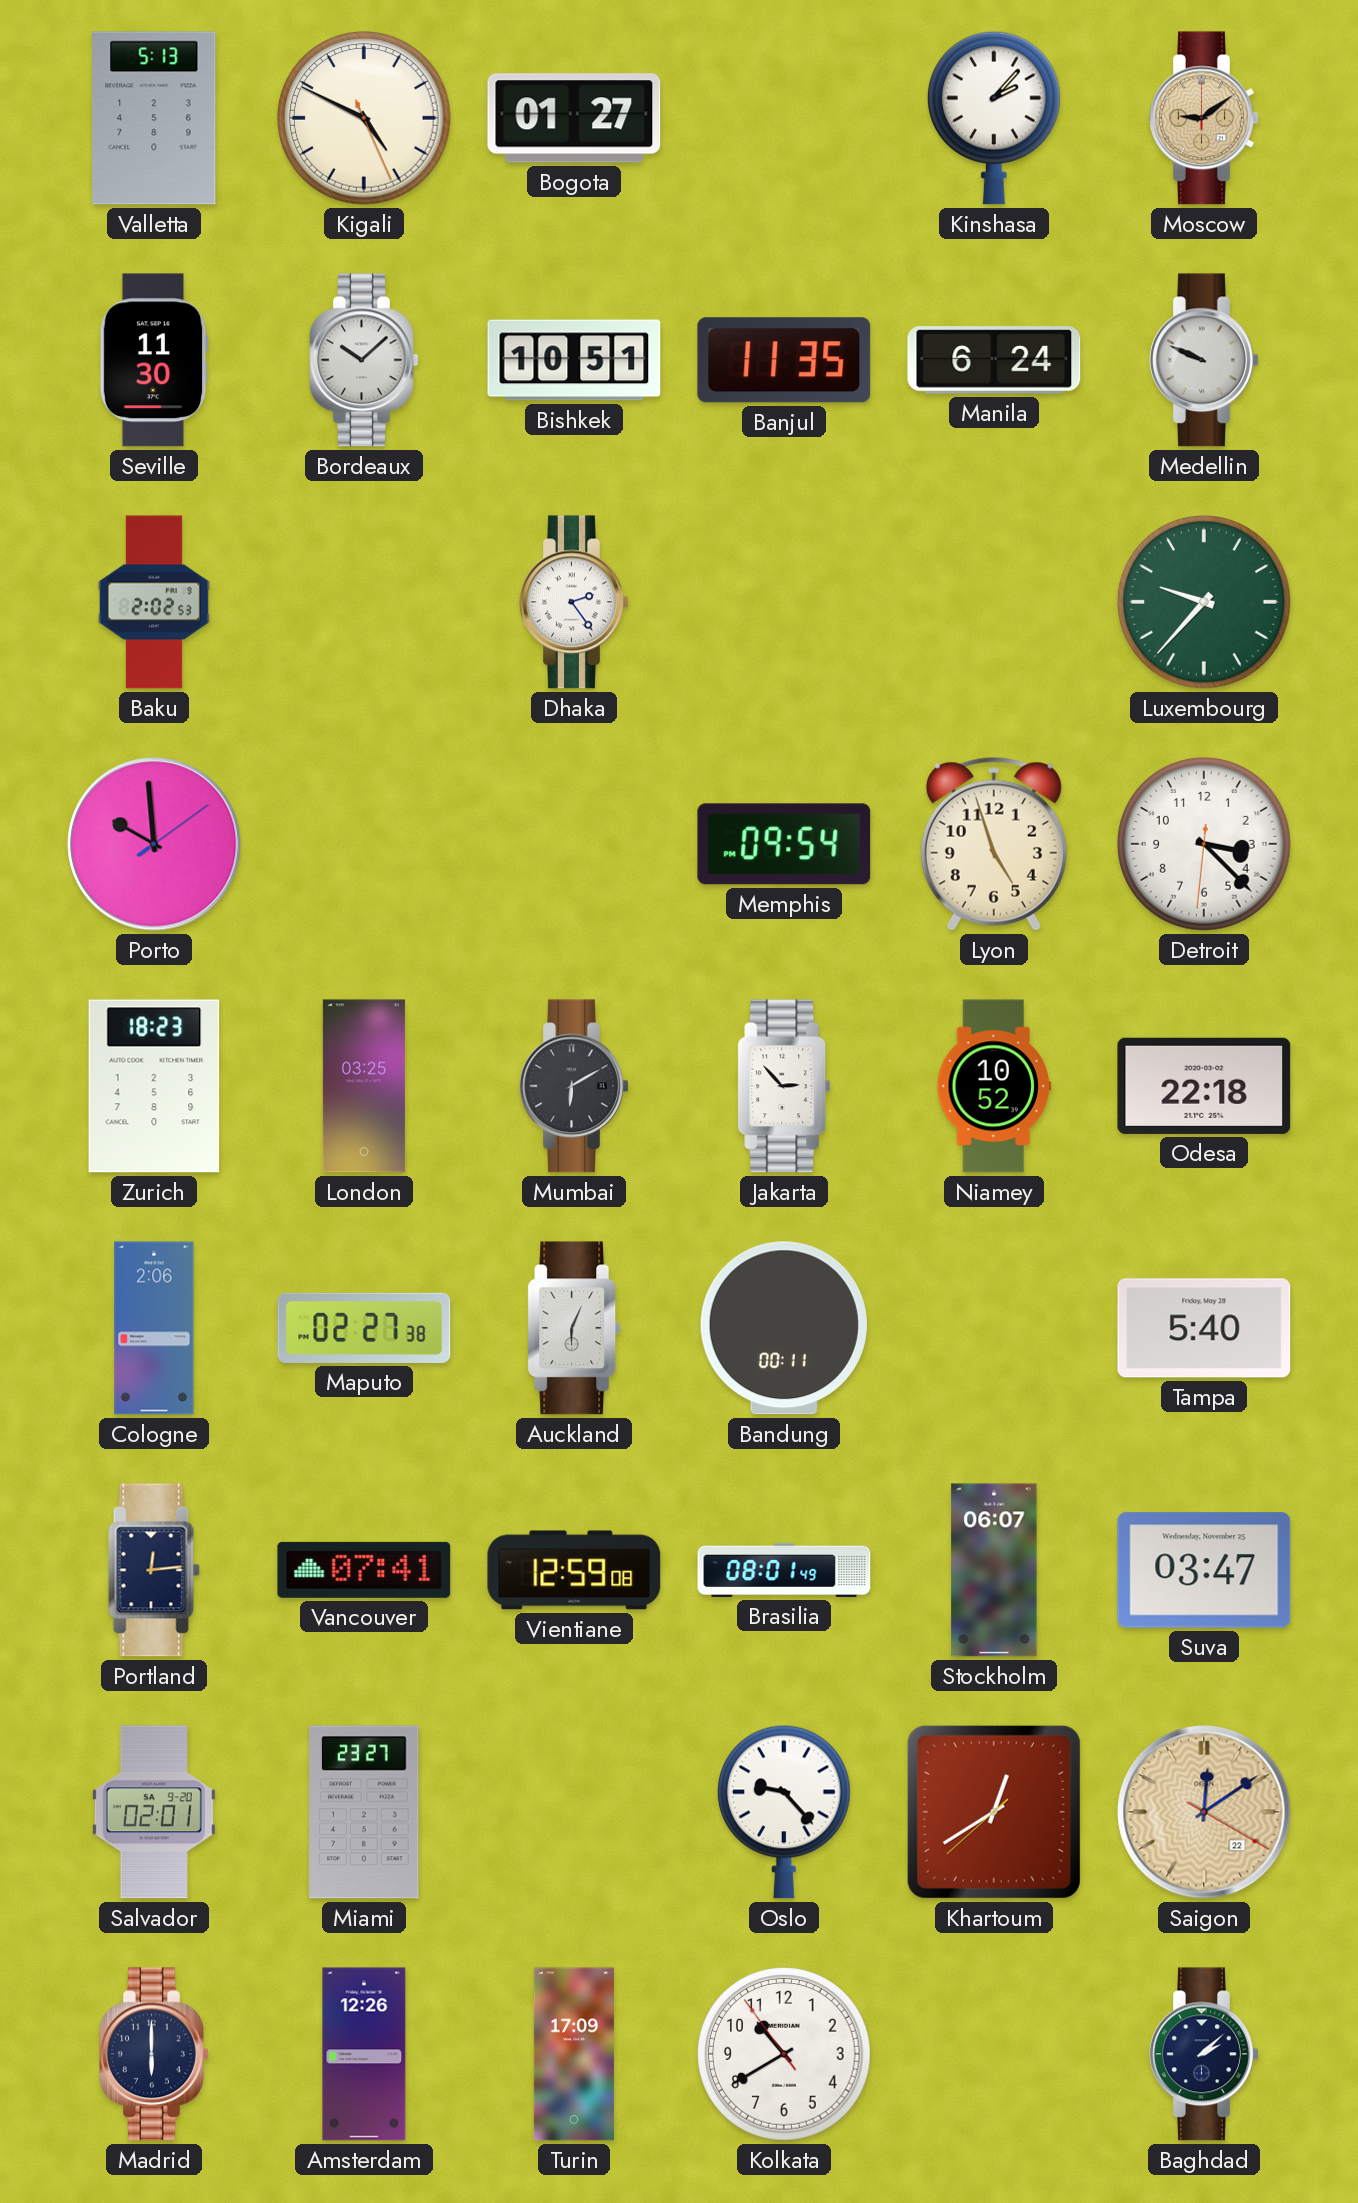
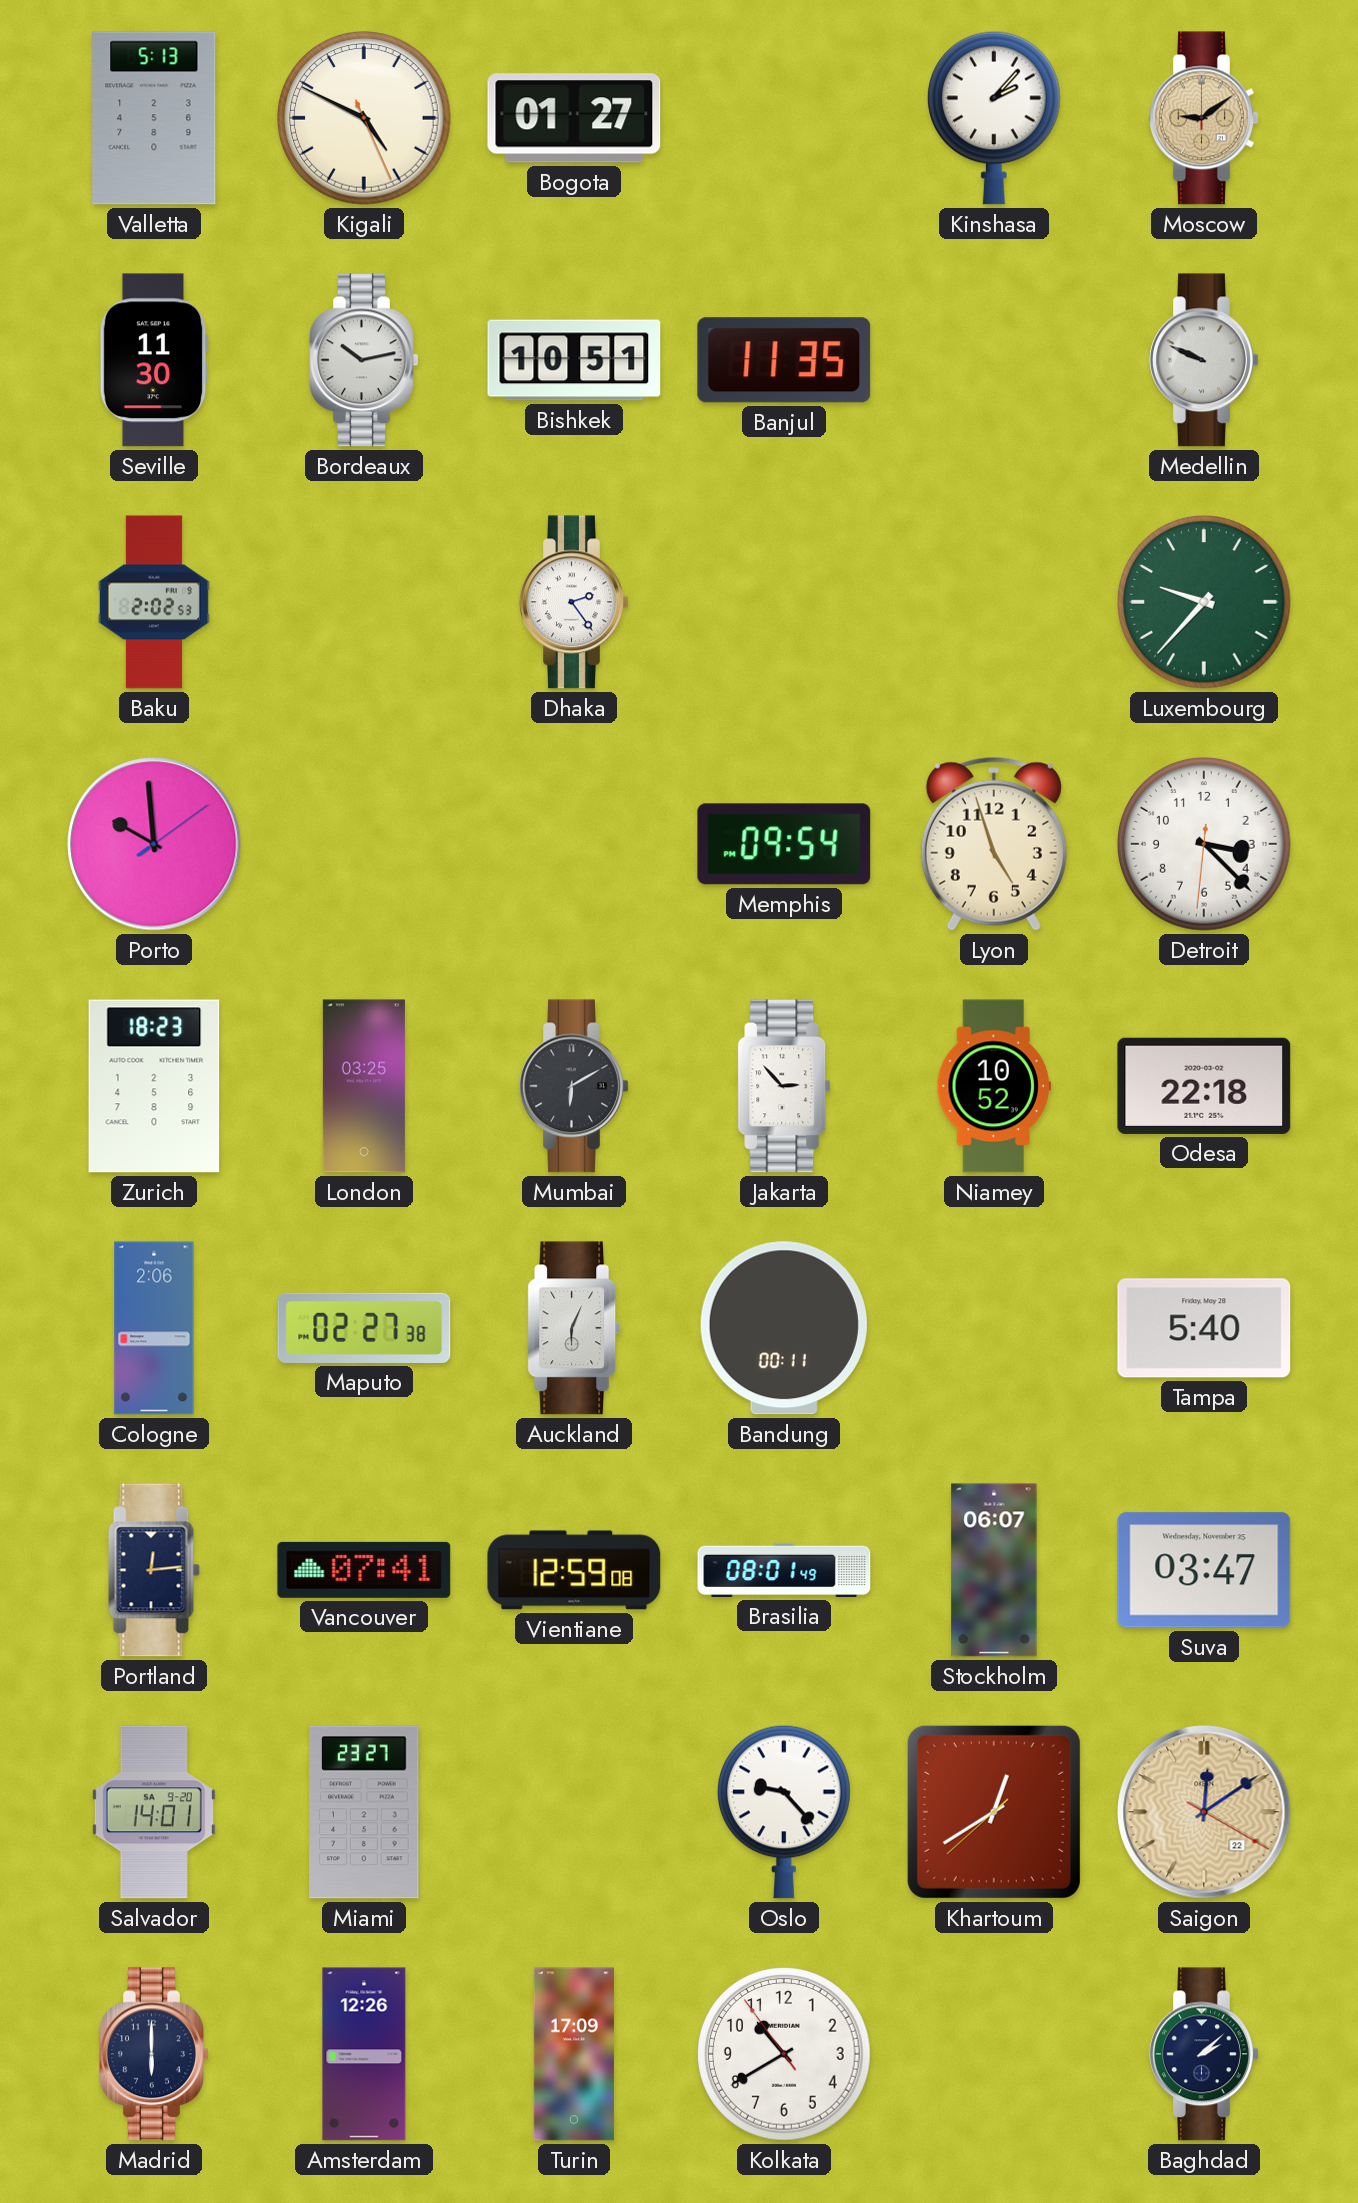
Bordeaux: 10:08 -> 10:13 (364, 360)
Manila: 6:24 -> none (994, 360)
Salvador: 02:01 -> 14:01 (154, 1812)
